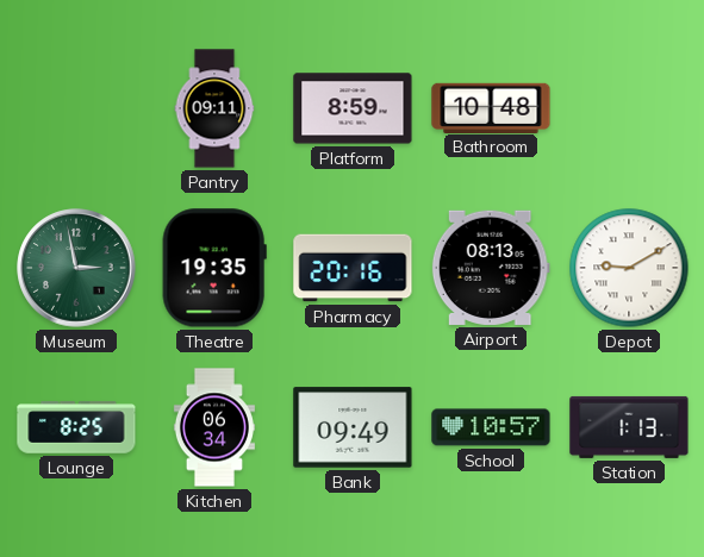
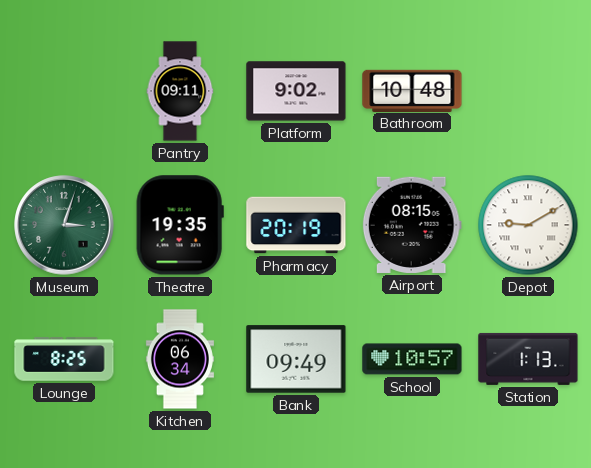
Platform: 8:59 -> 9:02 (296, 91)
Museum: 2:58 -> 3:03 (64, 225)
Pharmacy: 20:16 -> 20:19 (296, 225)
Airport: 08:13 -> 08:15 (412, 225)
